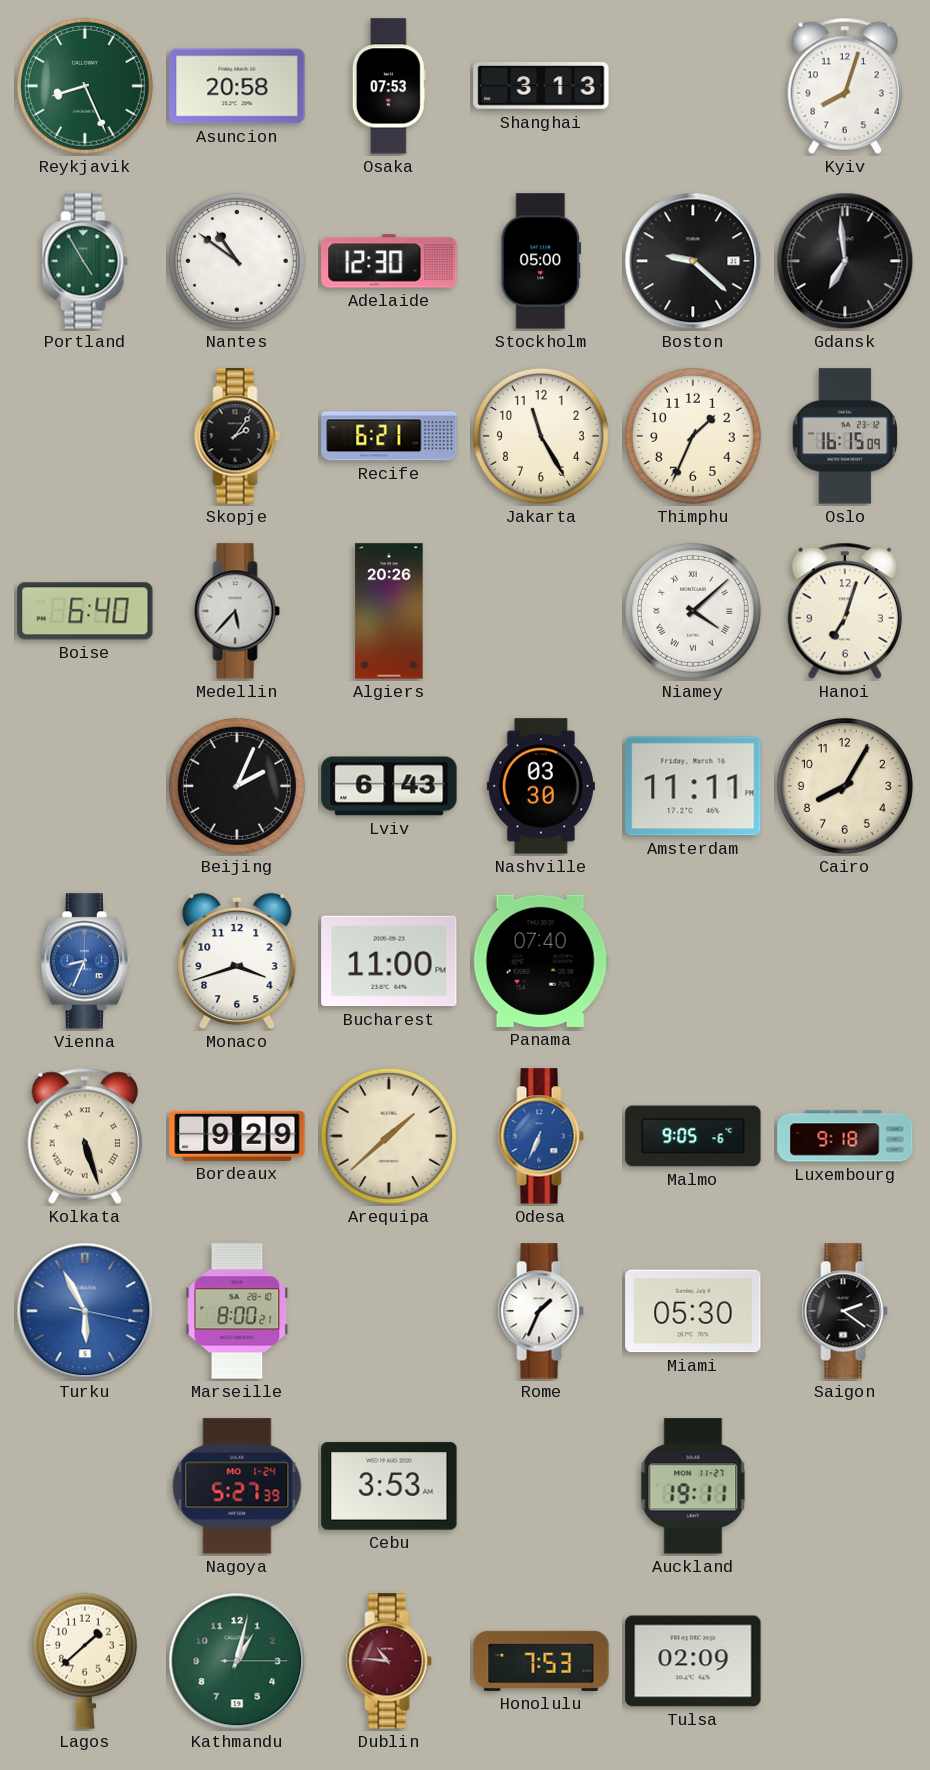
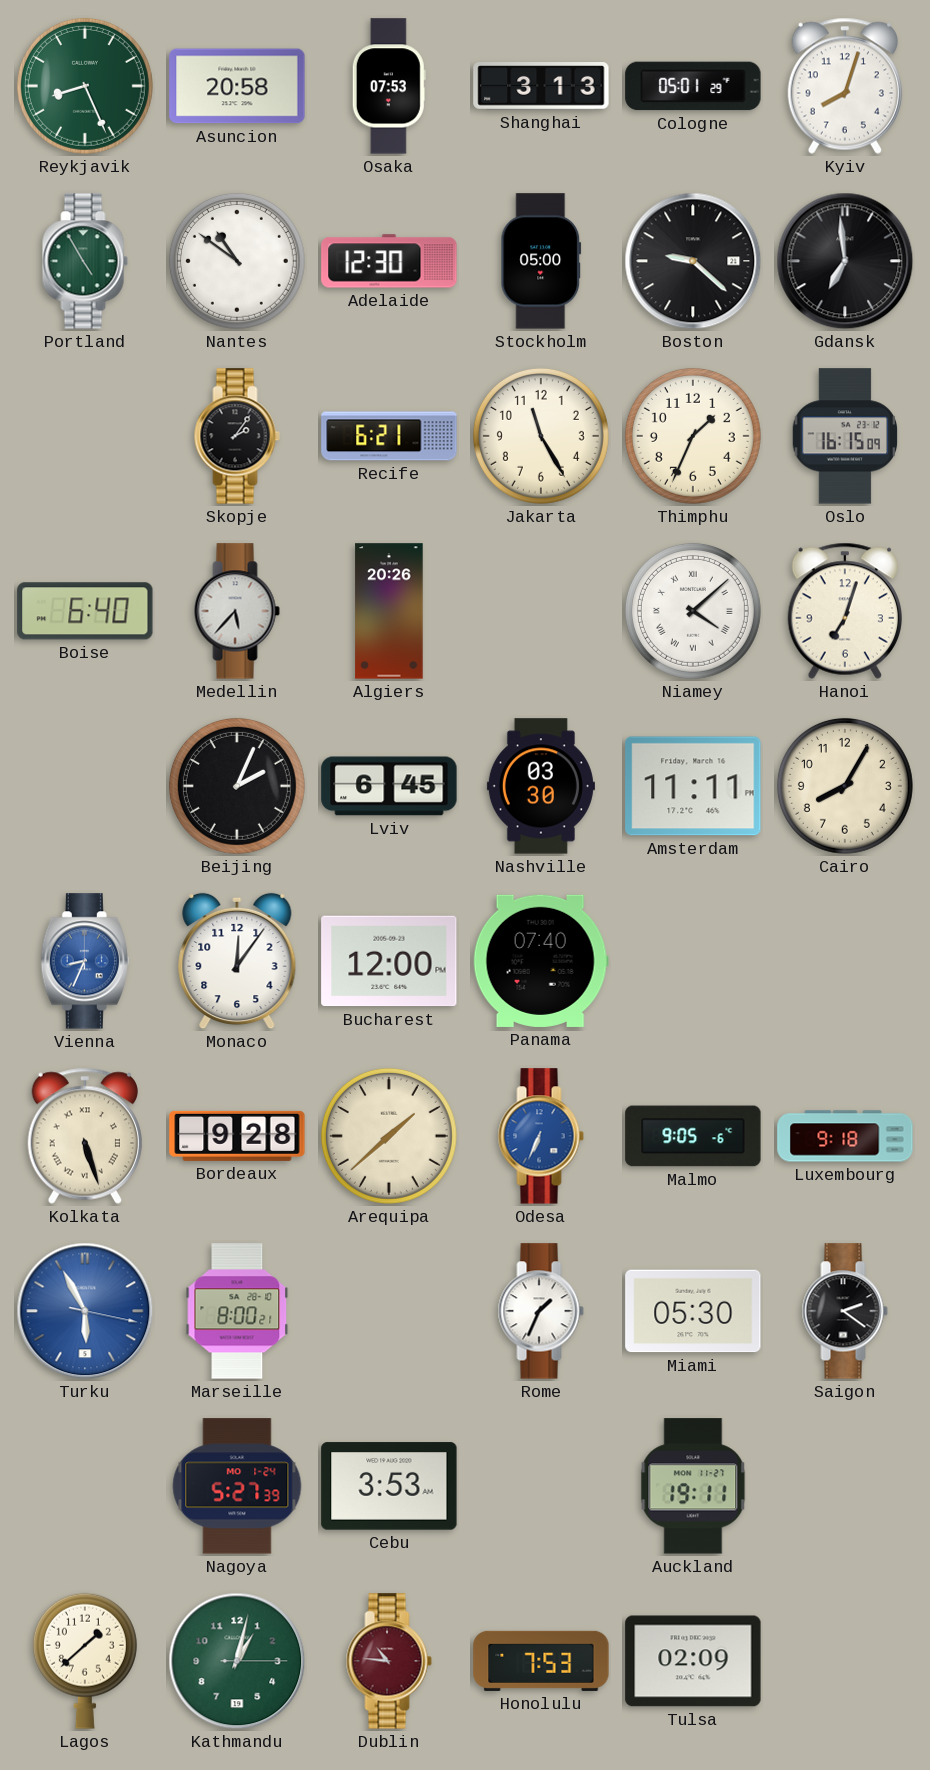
Cologne: none -> 05:01 (693, 86)
Lviv: 6:43 -> 6:45 (389, 786)
Monaco: 3:42 -> 12:06 (237, 961)
Bucharest: 11:00 -> 12:00 (389, 961)
Bordeaux: 9:29 -> 9:28 (237, 1136)
